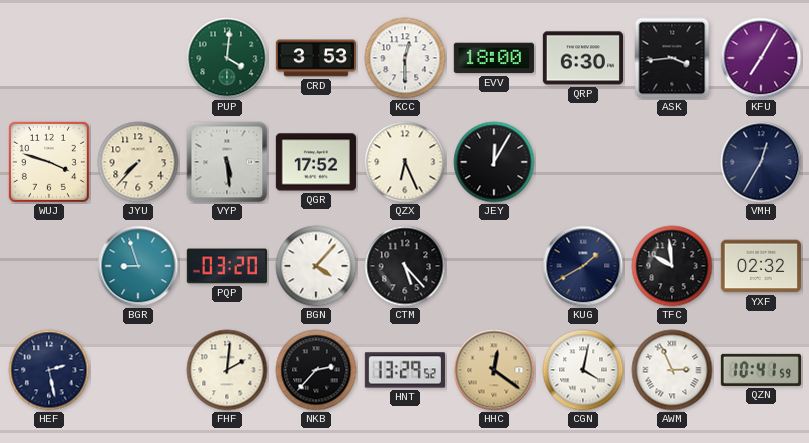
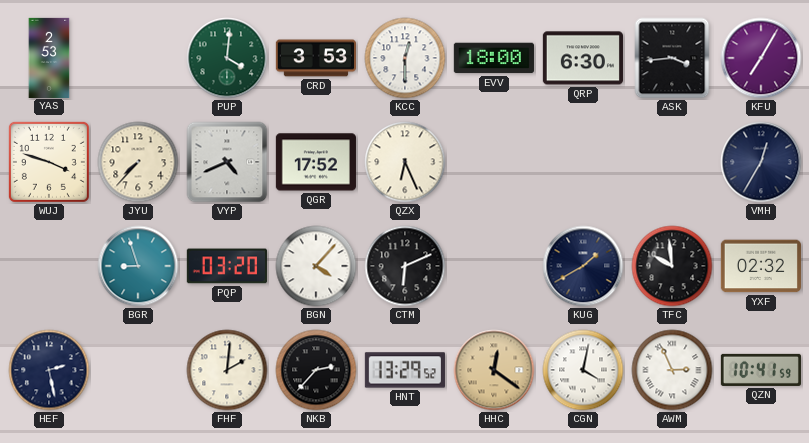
YAS: none -> 2:53 (49, 57)
VYP: 5:29 -> 4:41 (227, 162)
JEY: 12:05 -> none (494, 162)
CTM: 5:23 -> 6:11 (405, 266)
